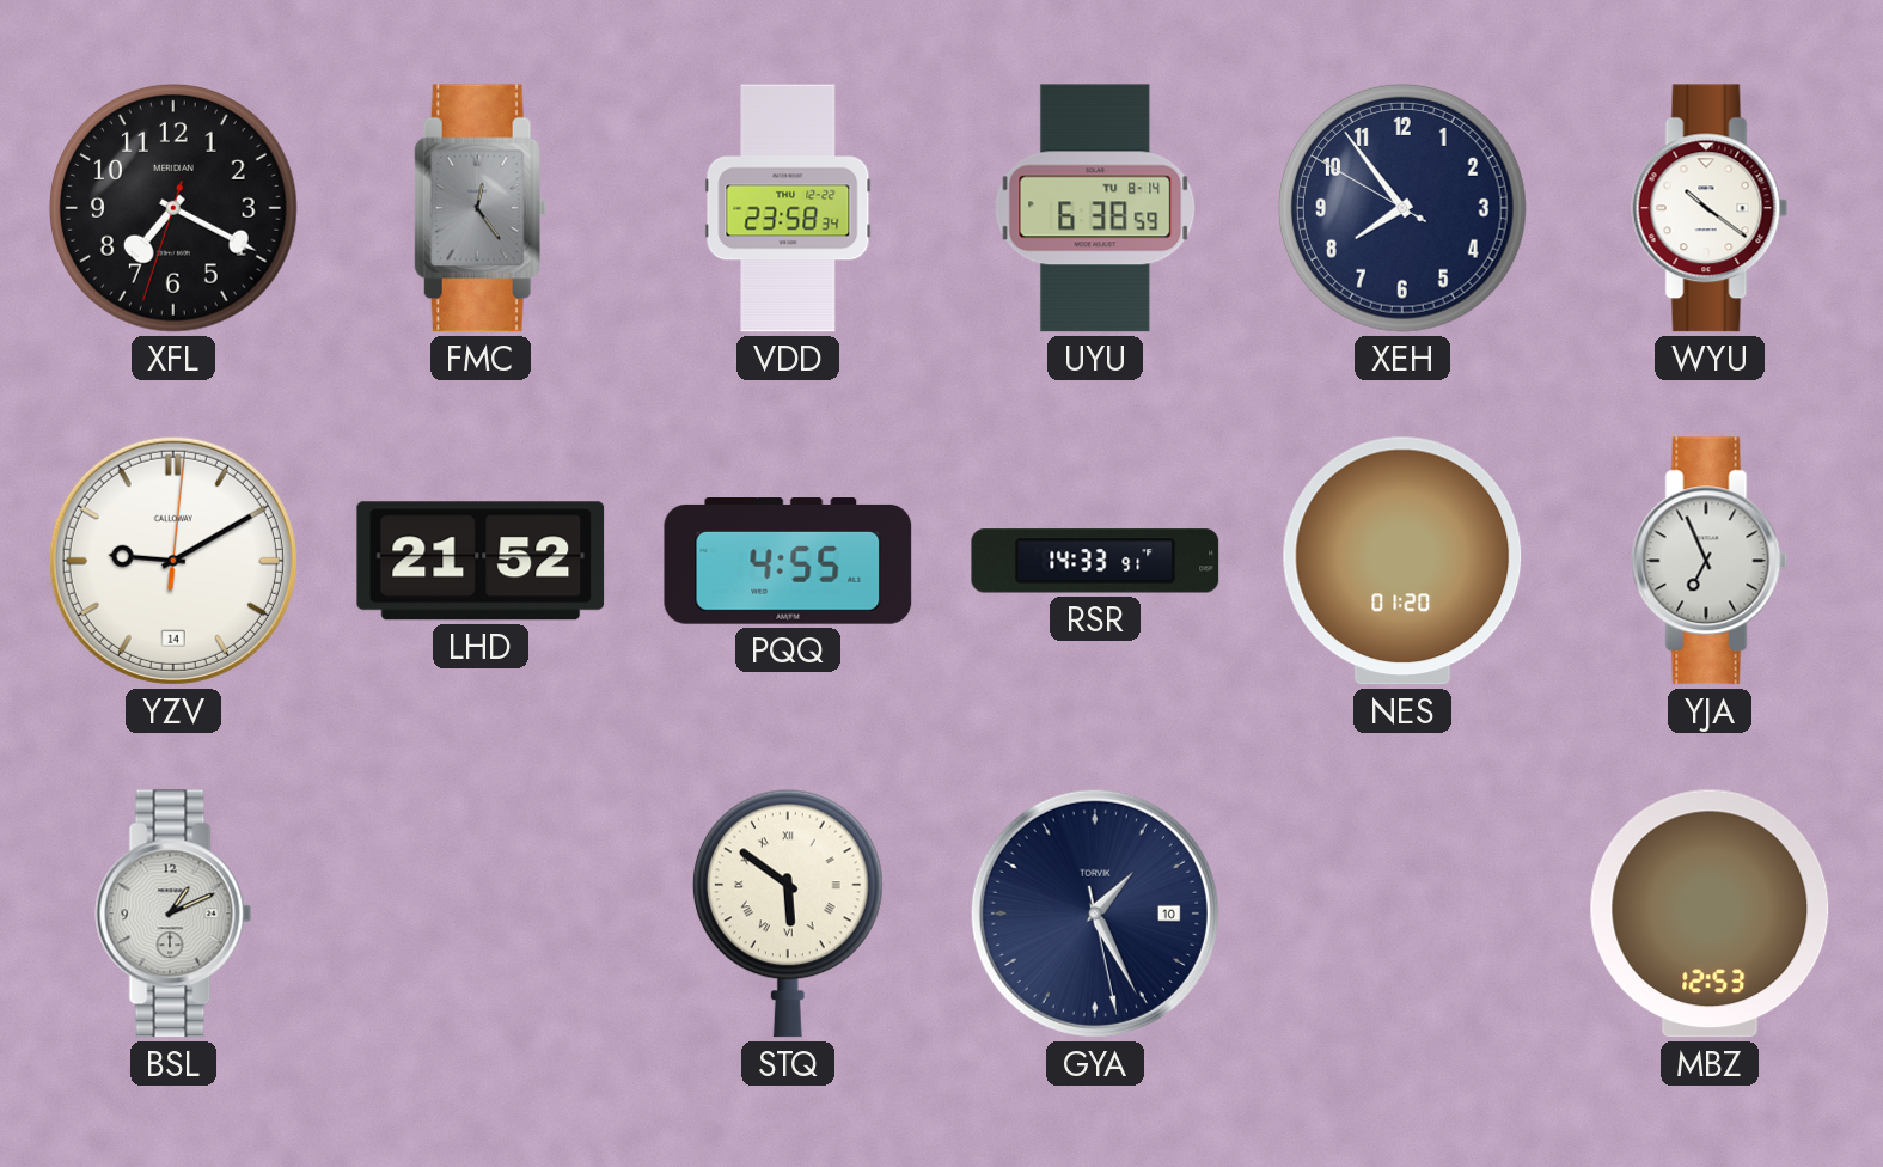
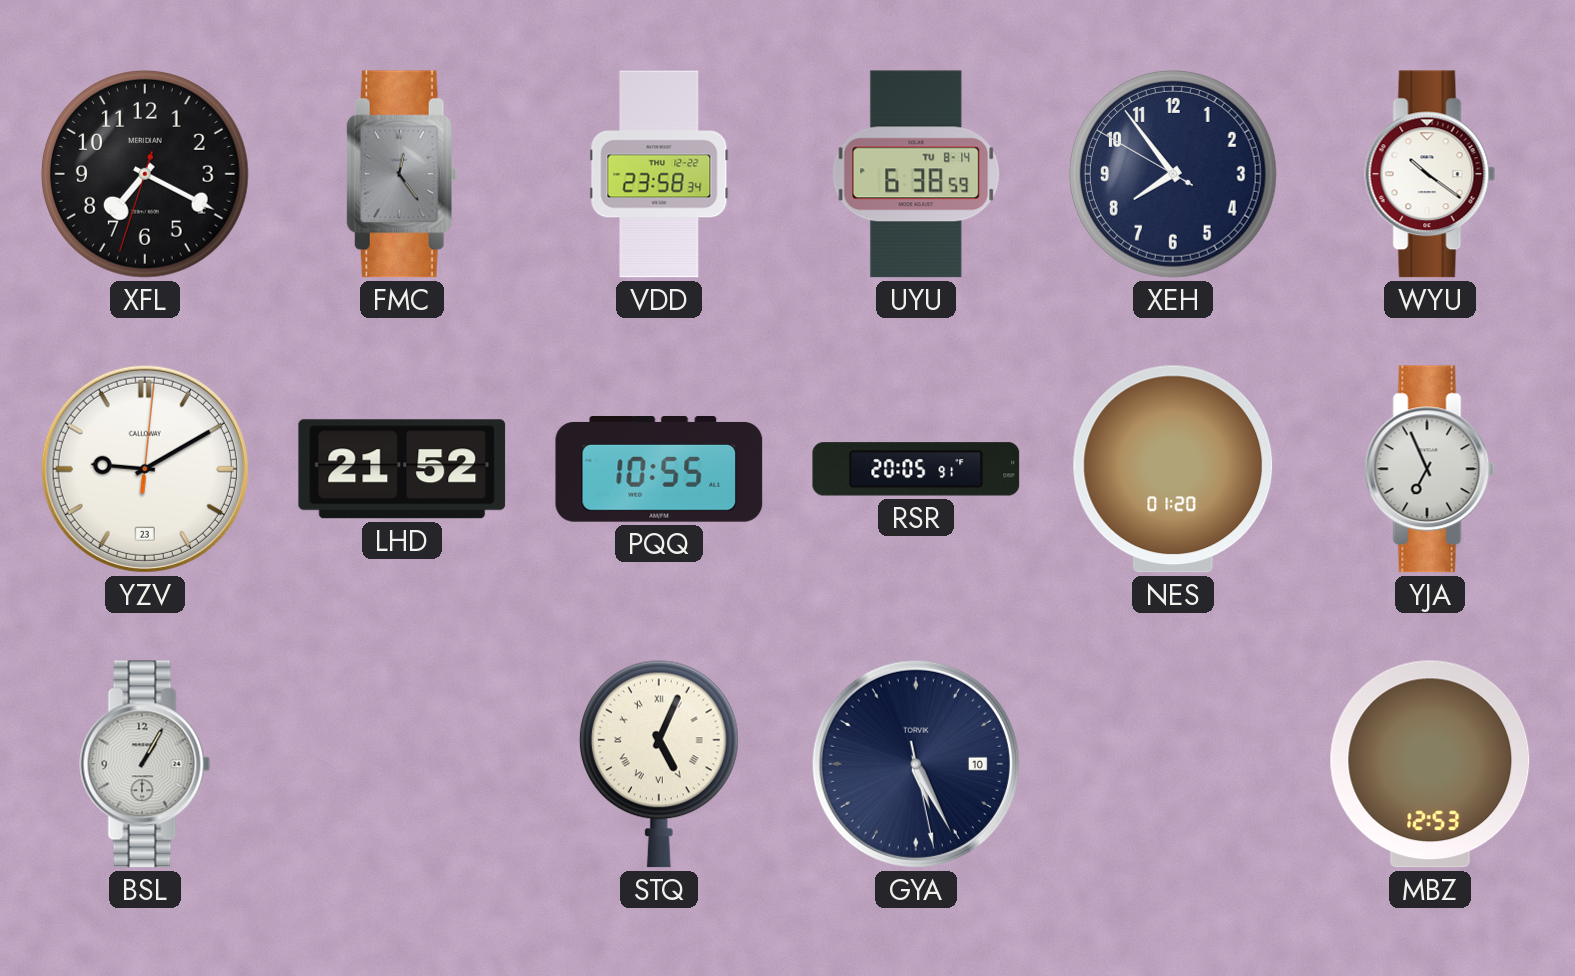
YZV date: 14 -> 23 (145, 469)
PQQ: 4:55 -> 10:55 (659, 470)
RSR: 14:33 -> 20:05 (916, 469)
BSL: 1:11 -> 1:05 (145, 764)
STQ: 5:51 -> 5:04 (659, 764)
GYA: 1:25 -> 5:25 (916, 764)
